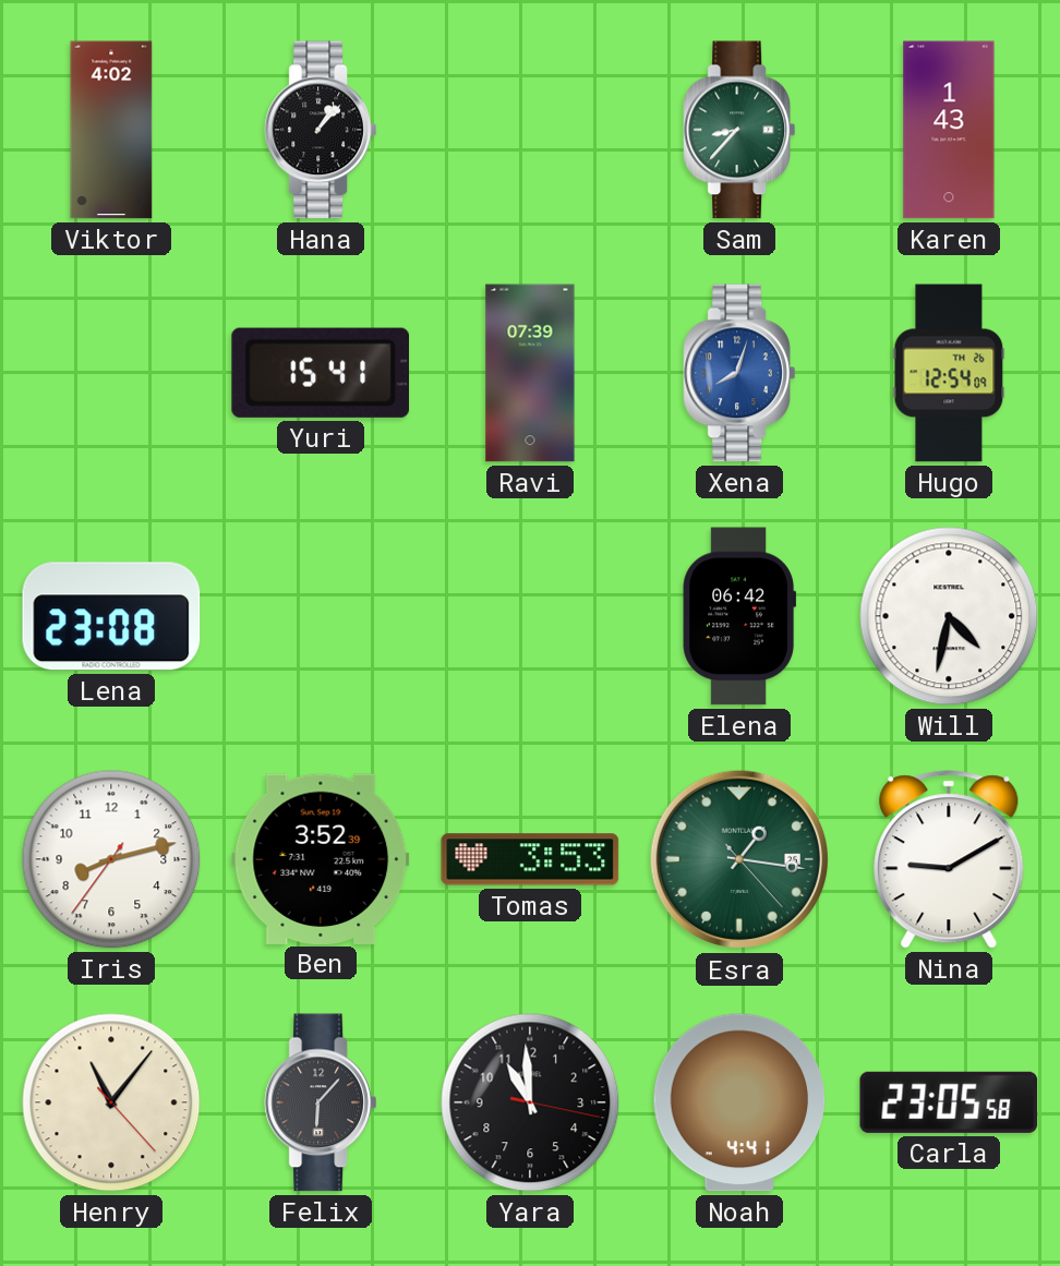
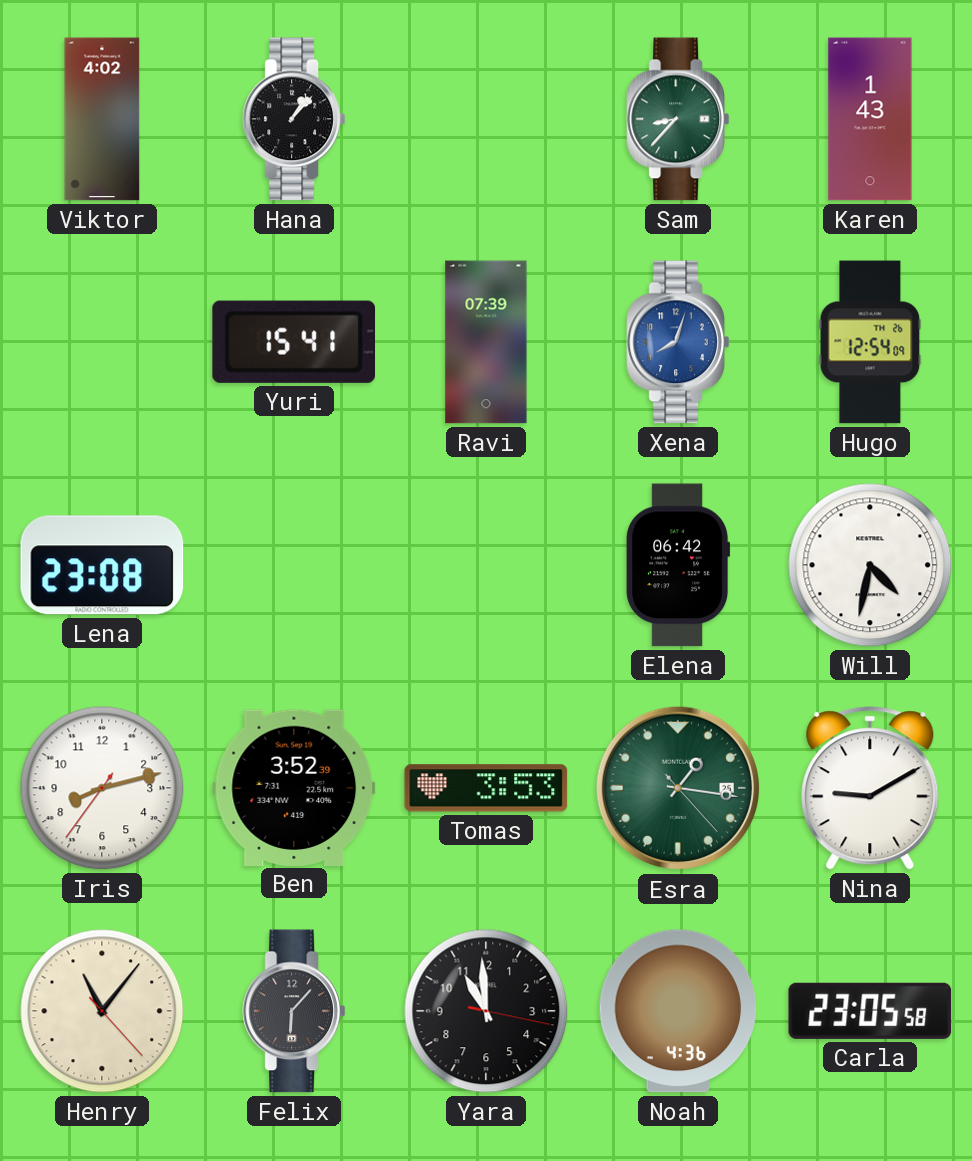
Noah: 4:41 -> 4:36 (678, 1011)
